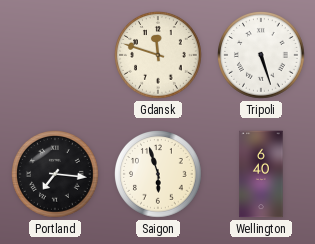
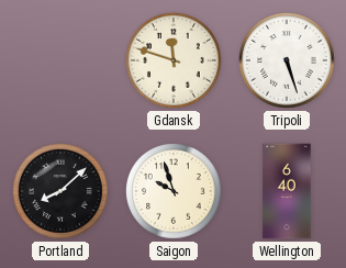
Portland: 7:16 -> 8:08 (62, 192)
Saigon: 5:57 -> 9:57 (175, 192)
